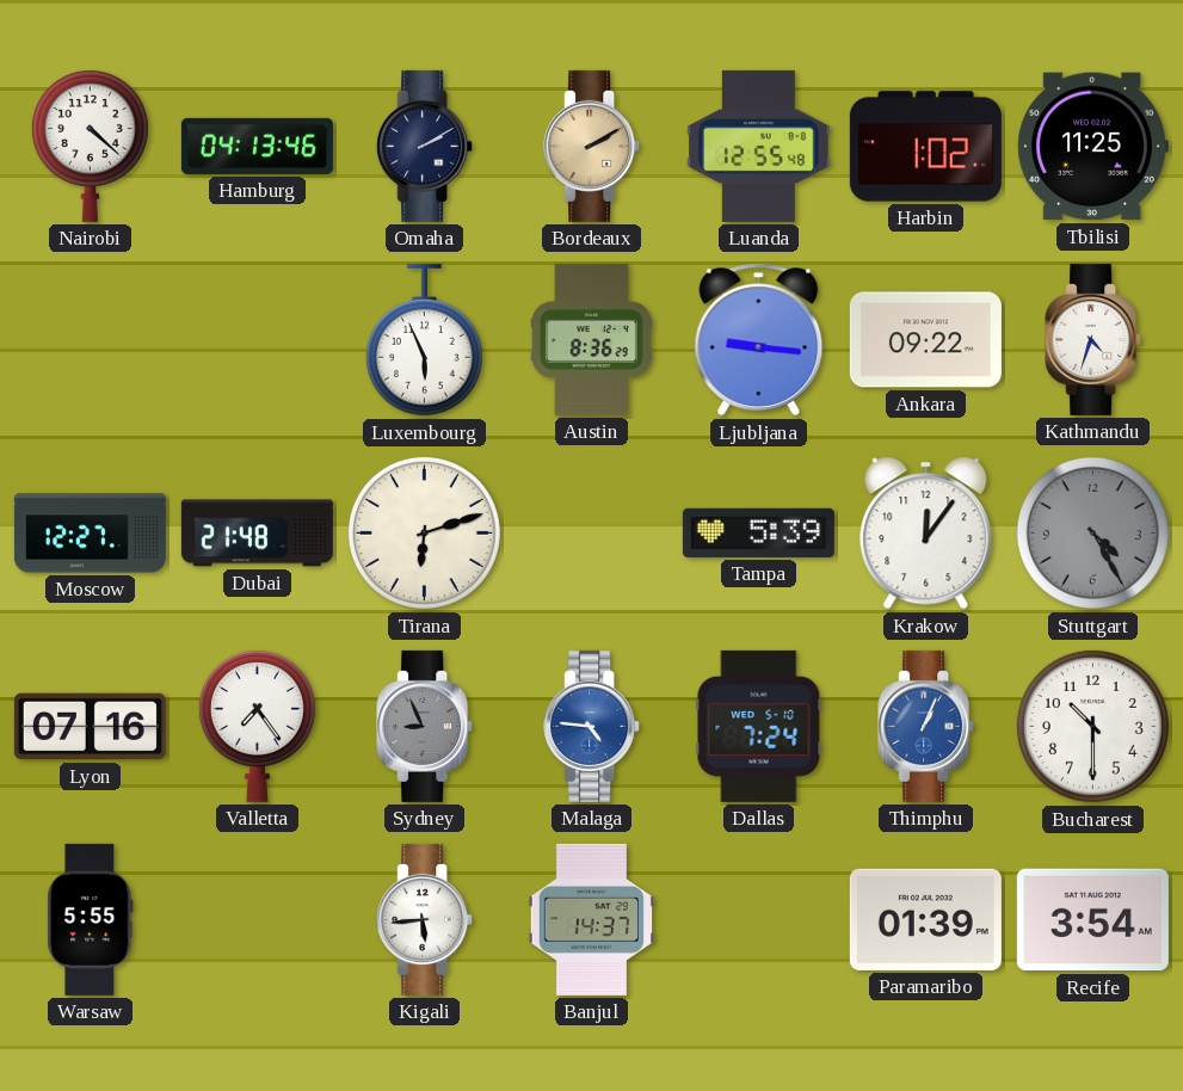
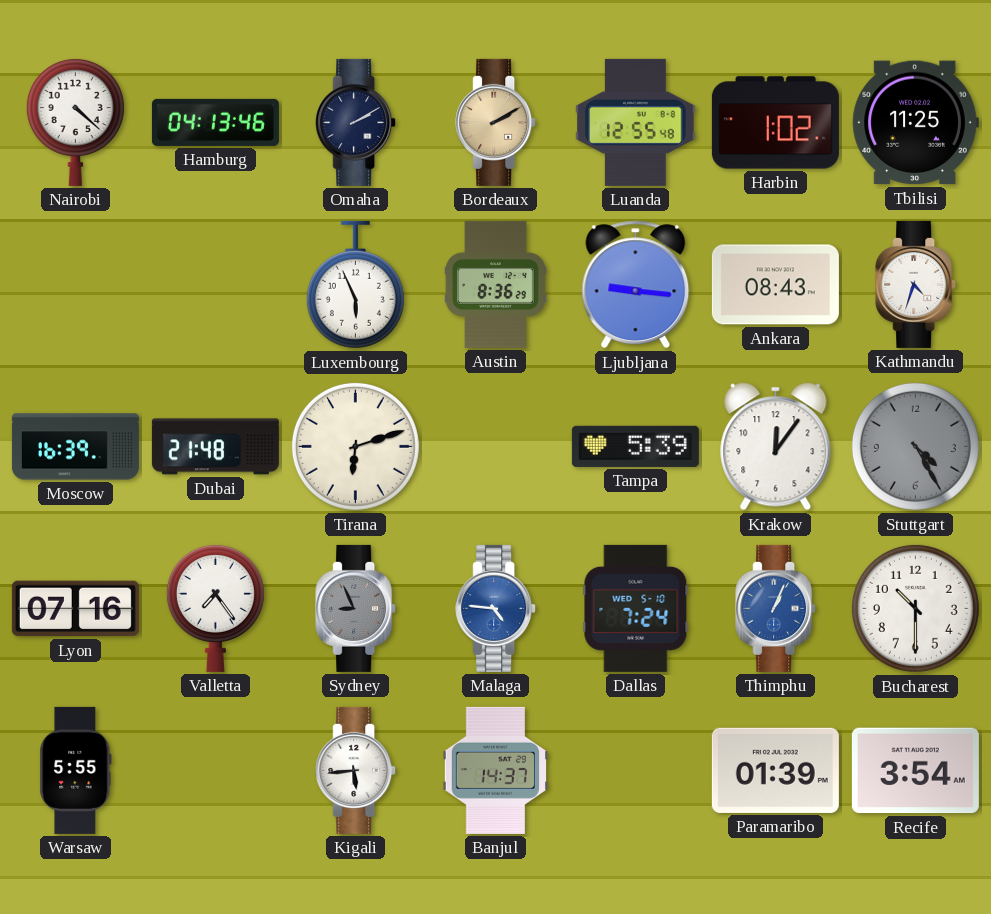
Ankara: 09:22 -> 08:43 (775, 285)
Moscow: 12:27 -> 16:39 (75, 447)
